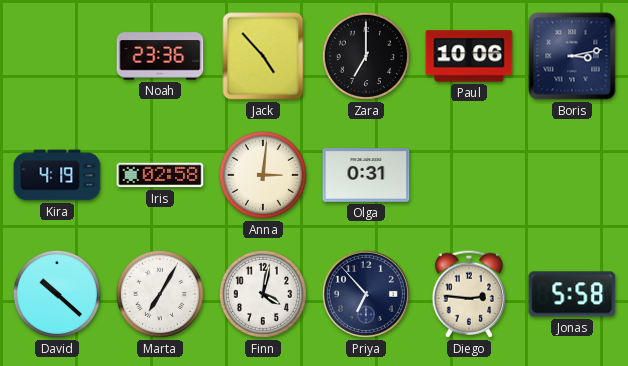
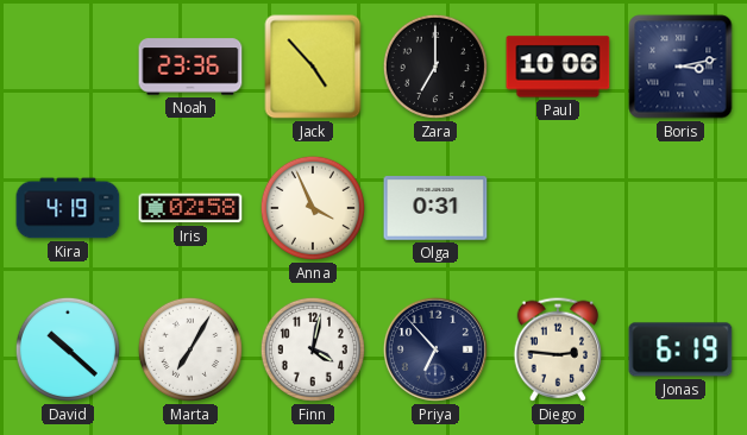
Anna: 3:01 -> 3:56 (313, 208)
Jonas: 5:58 -> 6:19 (680, 349)
